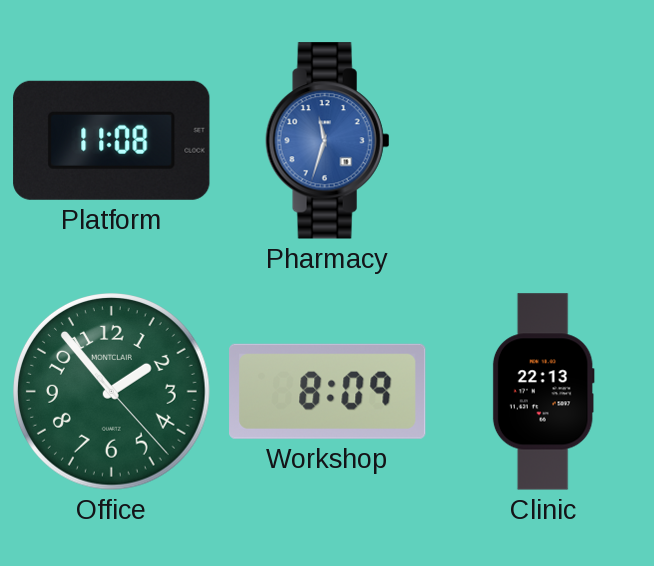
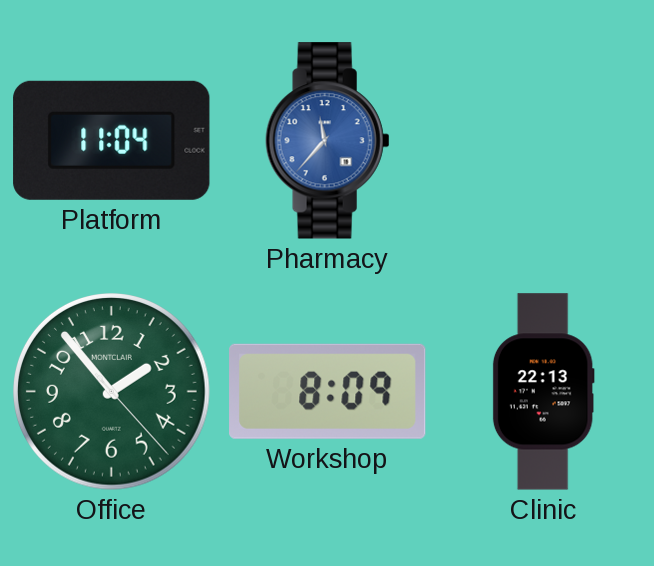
Platform: 11:08 -> 11:04 (112, 140)
Pharmacy: 11:33 -> 11:37 (328, 141)
